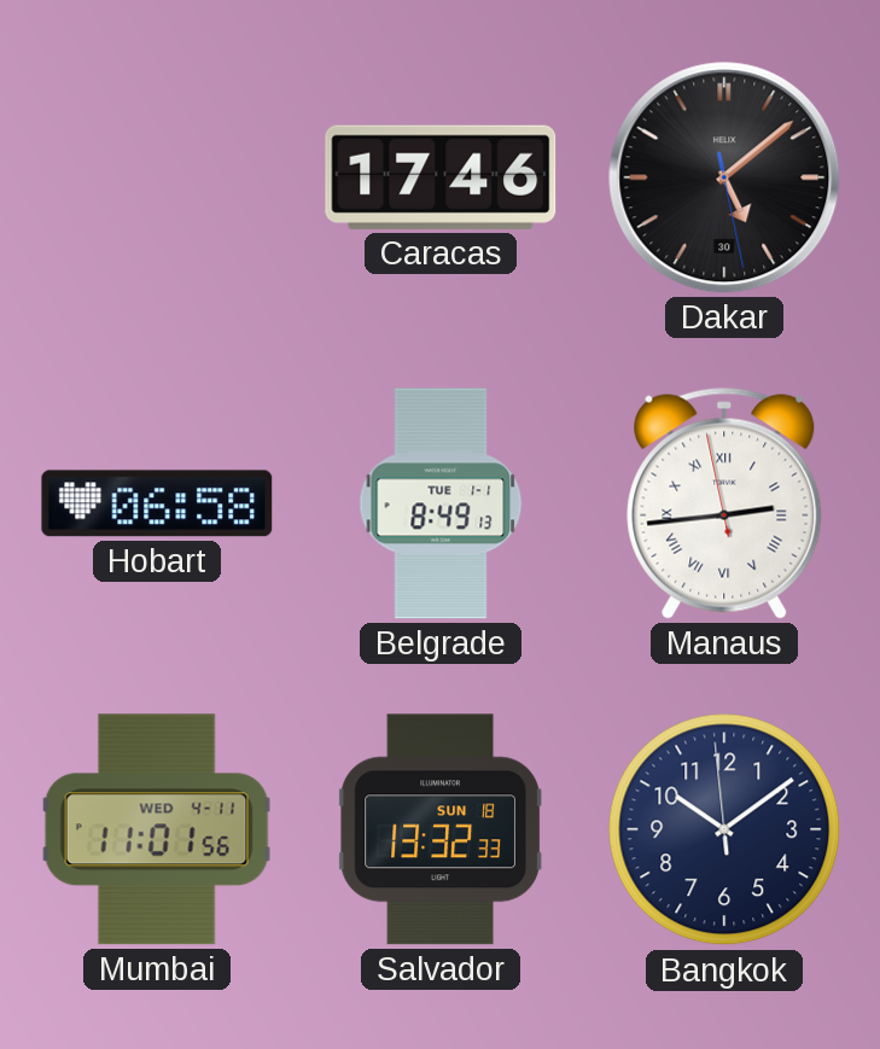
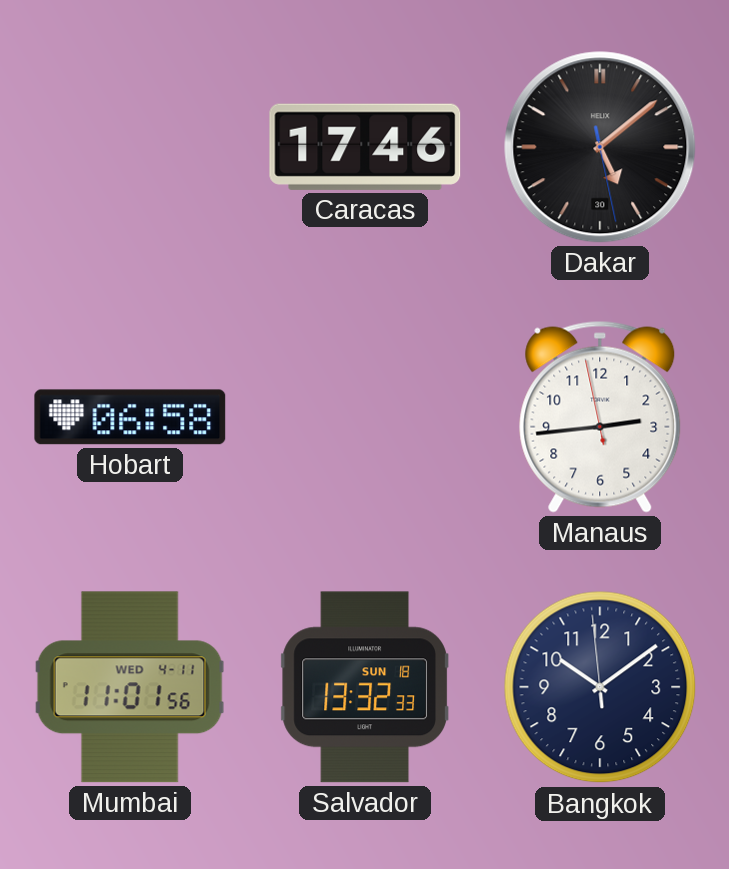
Belgrade: 8:49 -> none (441, 503)
Manaus numerals: Roman -> Arabic (600, 417)
